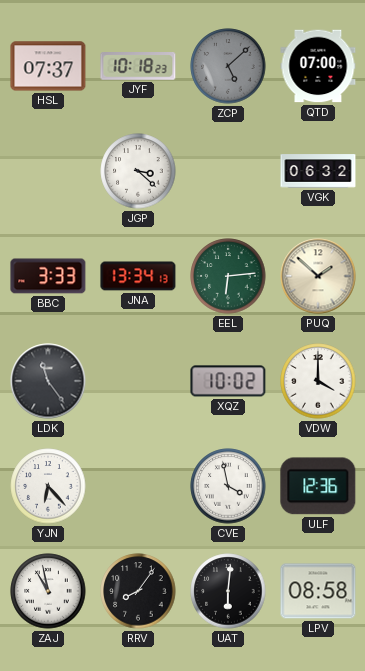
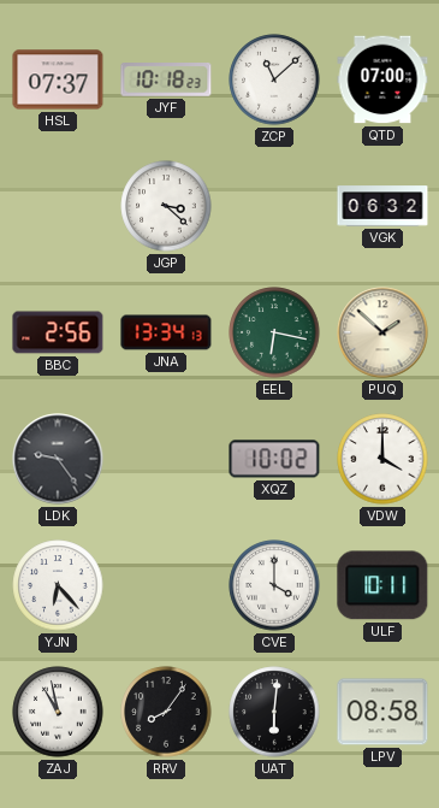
ZCP: 5:08 -> 11:08 (274, 79)
ZCP dial: grey -> white (274, 79)
BBC: 3:33 -> 2:56 (58, 332)
EEL: 6:14 -> 6:17 (274, 332)
LDK: 11:24 -> 9:24 (58, 459)
CVE: 3:58 -> 4:00 (274, 585)
ULF: 12:36 -> 10:11 (382, 585)
